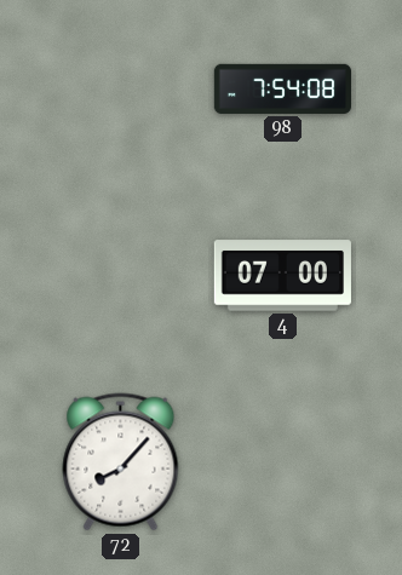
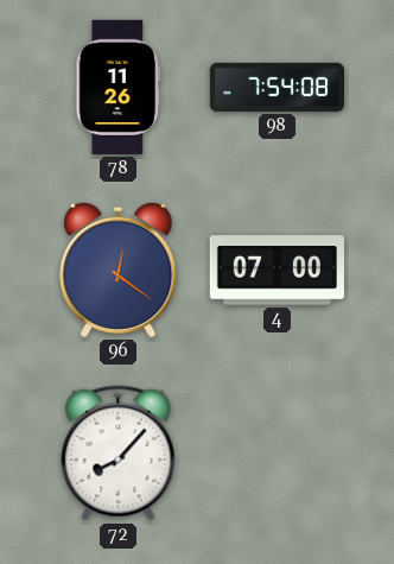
78: none -> 11:26 (119, 87)
96: none -> 12:21 (119, 270)
